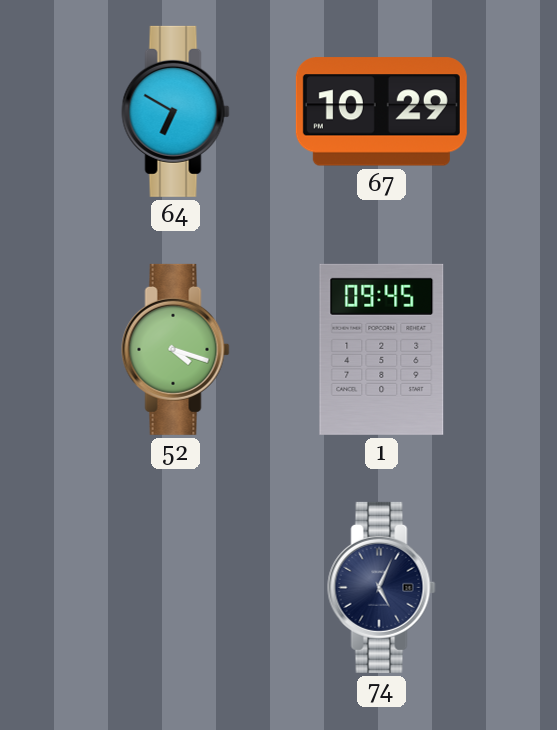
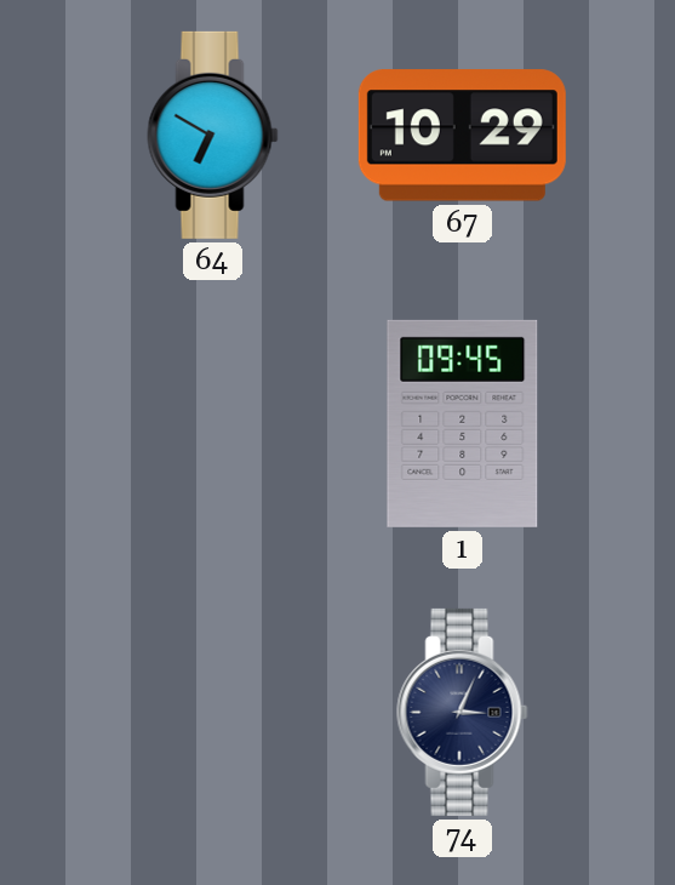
52: 4:18 -> none (176, 349)
74: 5:04 -> 3:04 (463, 712)
